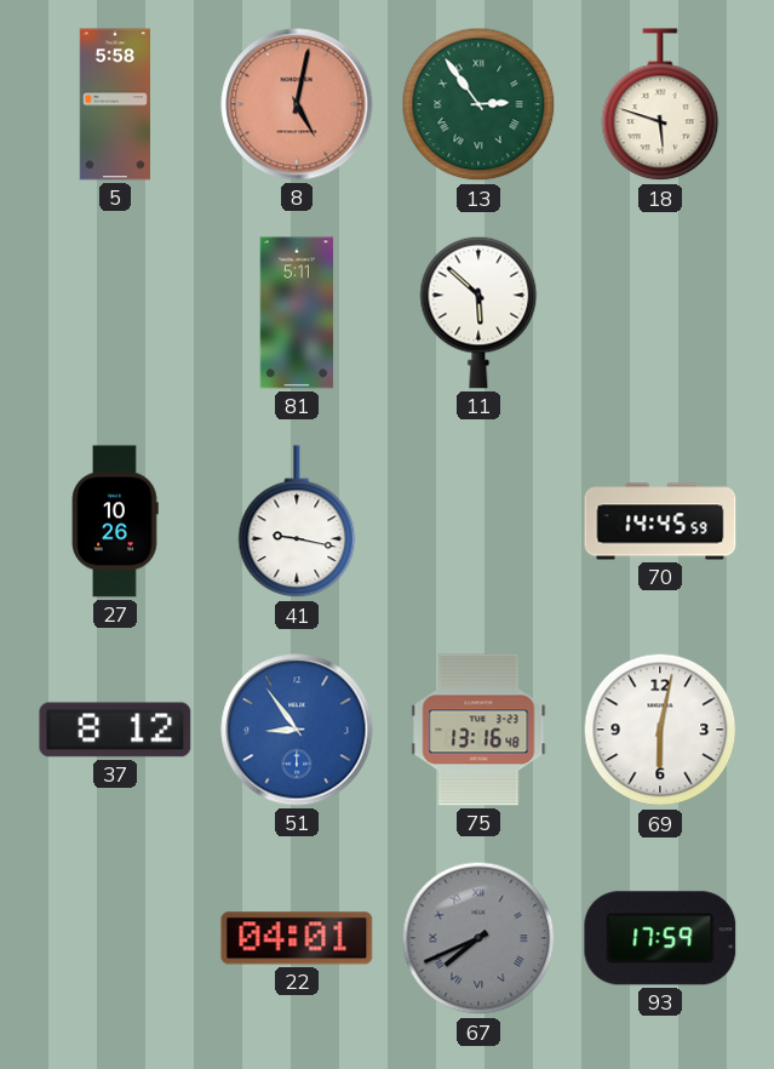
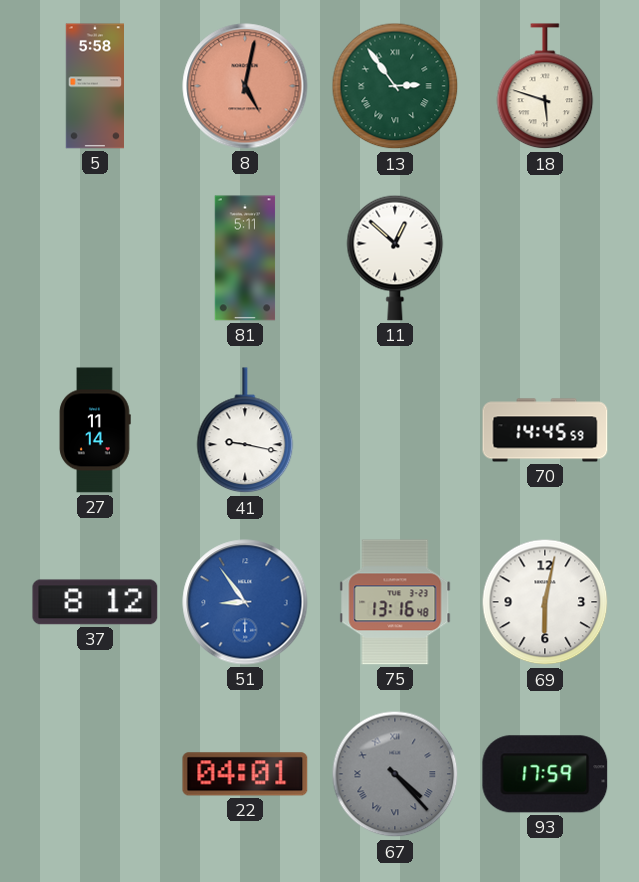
11: 5:52 -> 12:52 (395, 258)
27: 10:26 -> 11:14 (95, 430)
67: 7:41 -> 4:23 (395, 774)
